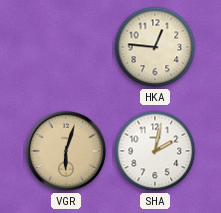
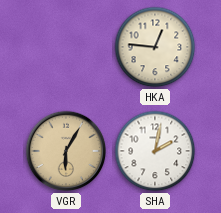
VGR: 6:03 -> 6:05 (66, 151)
